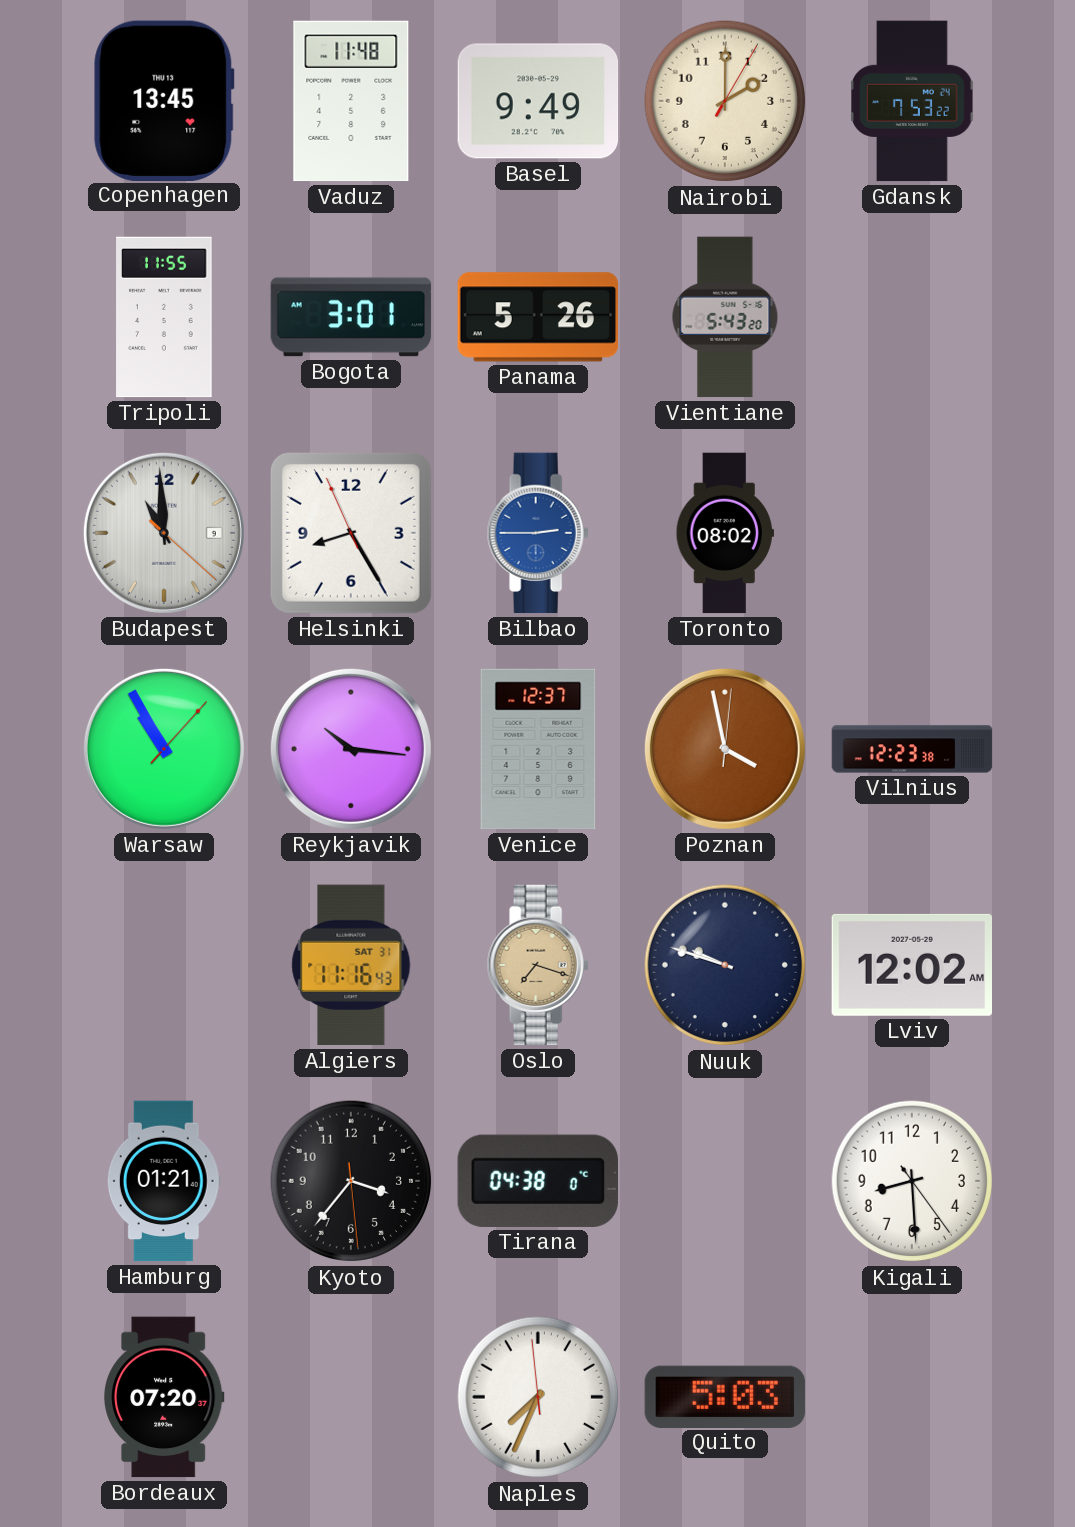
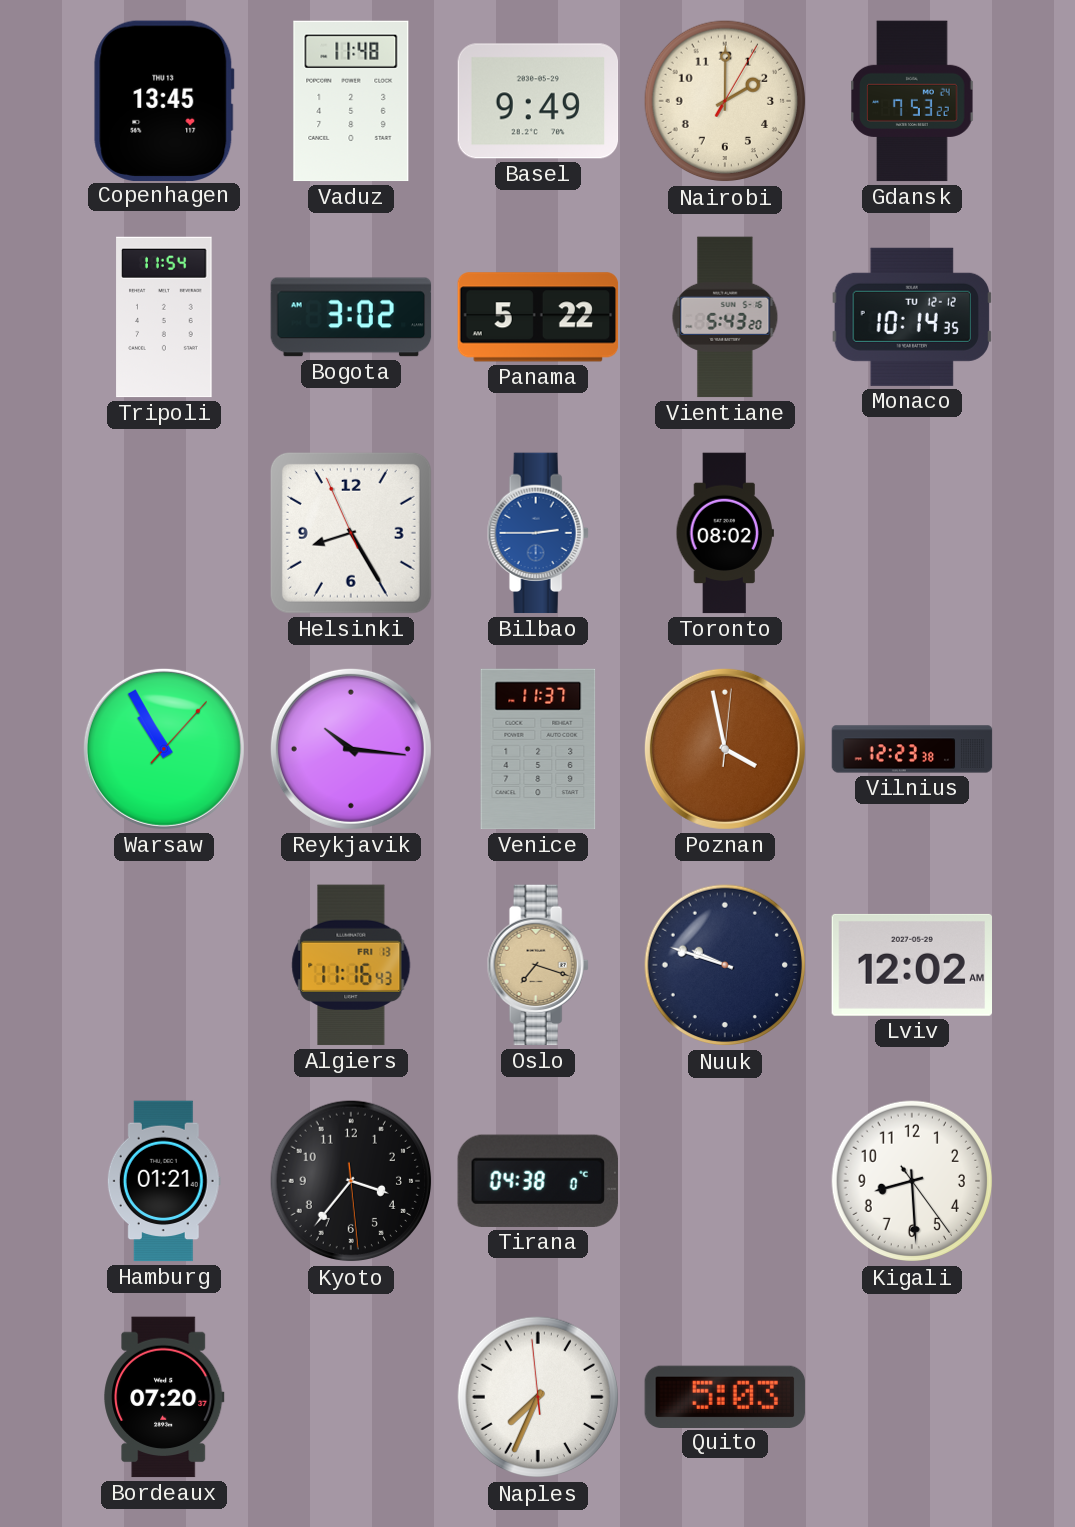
Tripoli: 11:55 -> 11:54 (164, 317)
Bogota: 3:01 -> 3:02 (351, 317)
Panama: 5:26 -> 5:22 (538, 317)
Monaco: none -> 10:14 (911, 317)
Budapest: 10:59 -> none (164, 533)
Venice: 12:37 -> 11:37 (538, 749)
Algiers date: SAT 31 -> FRI 13 (351, 965)
